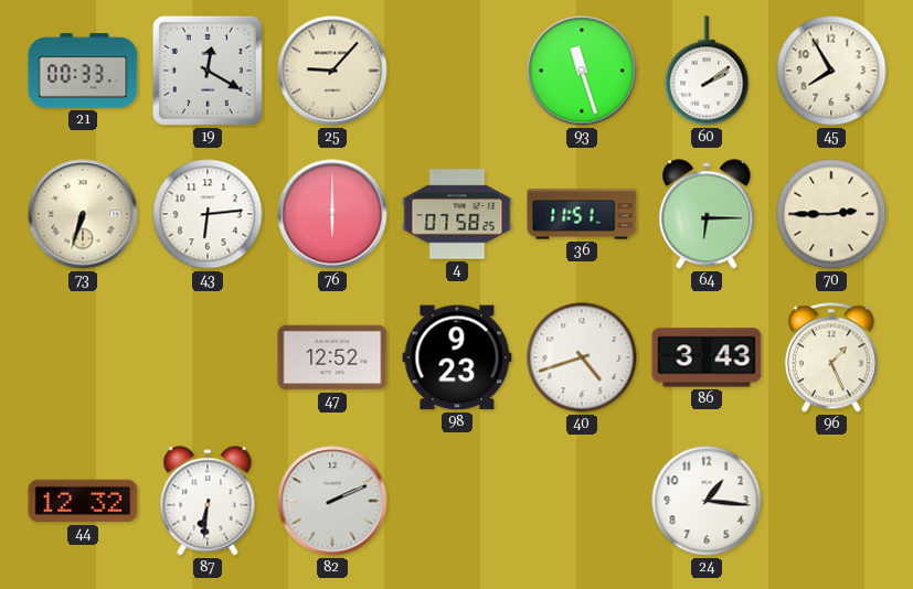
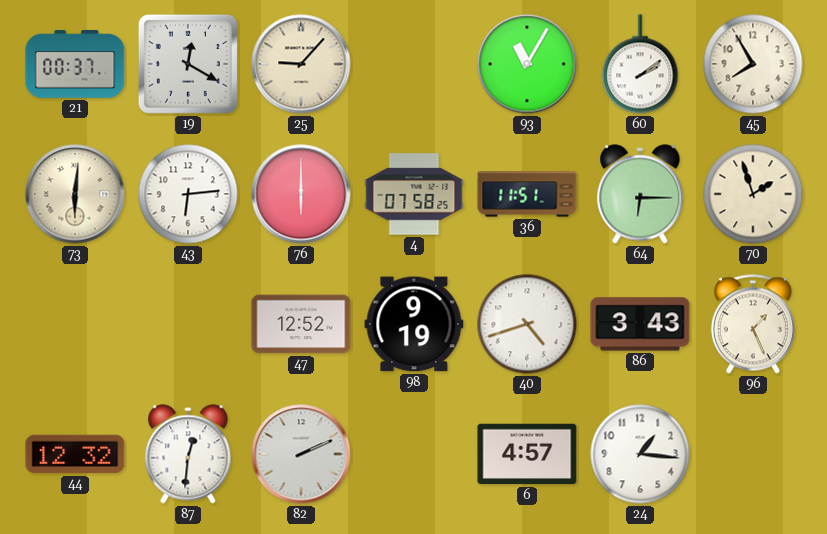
21: 00:33 -> 00:37 (75, 65)
93: 11:27 -> 11:05 (527, 64)
73: 6:33 -> 6:01 (75, 194)
70: 2:45 -> 1:57 (753, 194)
98: 9:23 -> 9:19 (414, 324)
87: 6:31 -> 12:31 (188, 454)
6: none -> 4:57 (527, 454)
